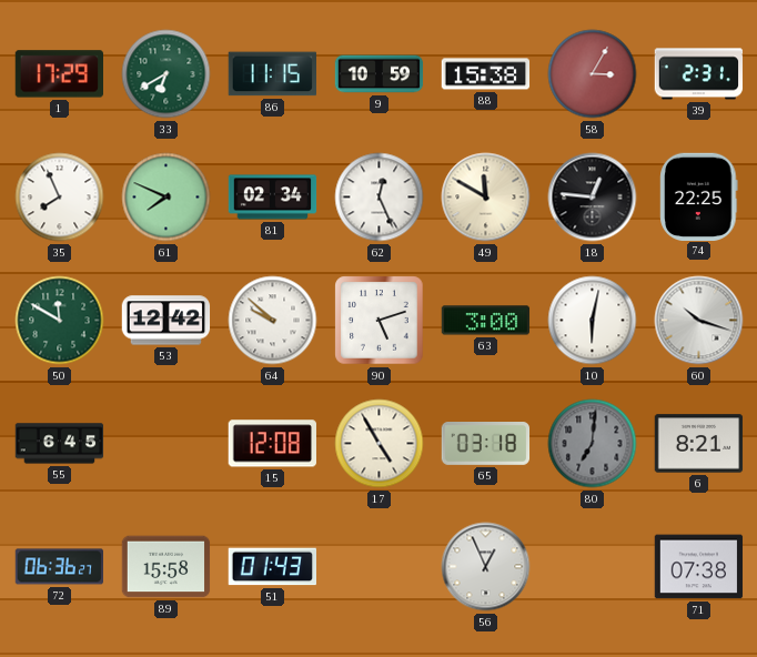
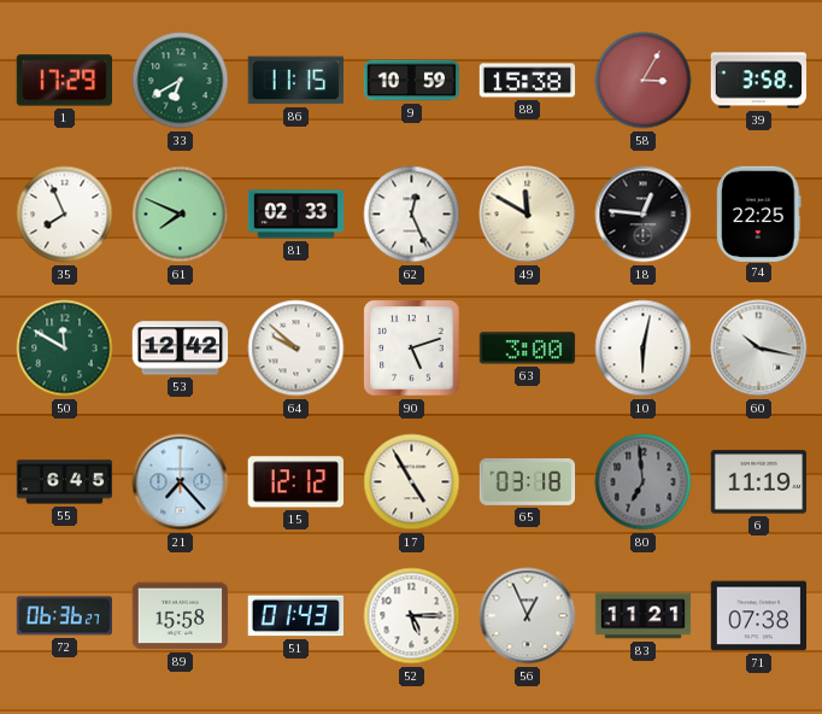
39: 2:31 -> 3:58 (759, 81)
81: 02:34 -> 02:33 (296, 215)
60: 10:18 -> 10:17 (759, 349)
21: none -> 7:23 (181, 482)
15: 12:08 -> 12:12 (295, 482)
80: 7:01 -> 6:59 (644, 482)
6: 8:21 -> 11:19 (759, 482)
52: none -> 5:15 (412, 616)
83: none -> 11:21 (644, 616)
